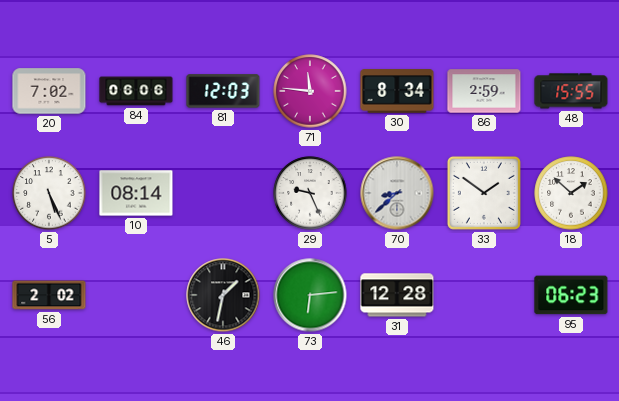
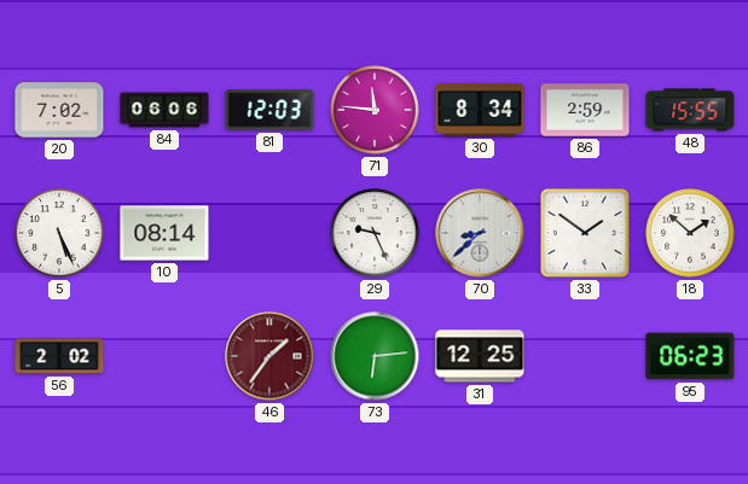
46: 1:32 -> 1:36 (269, 356)
46 dial: black -> burgundy (269, 356)
31: 12:28 -> 12:25 (480, 356)
